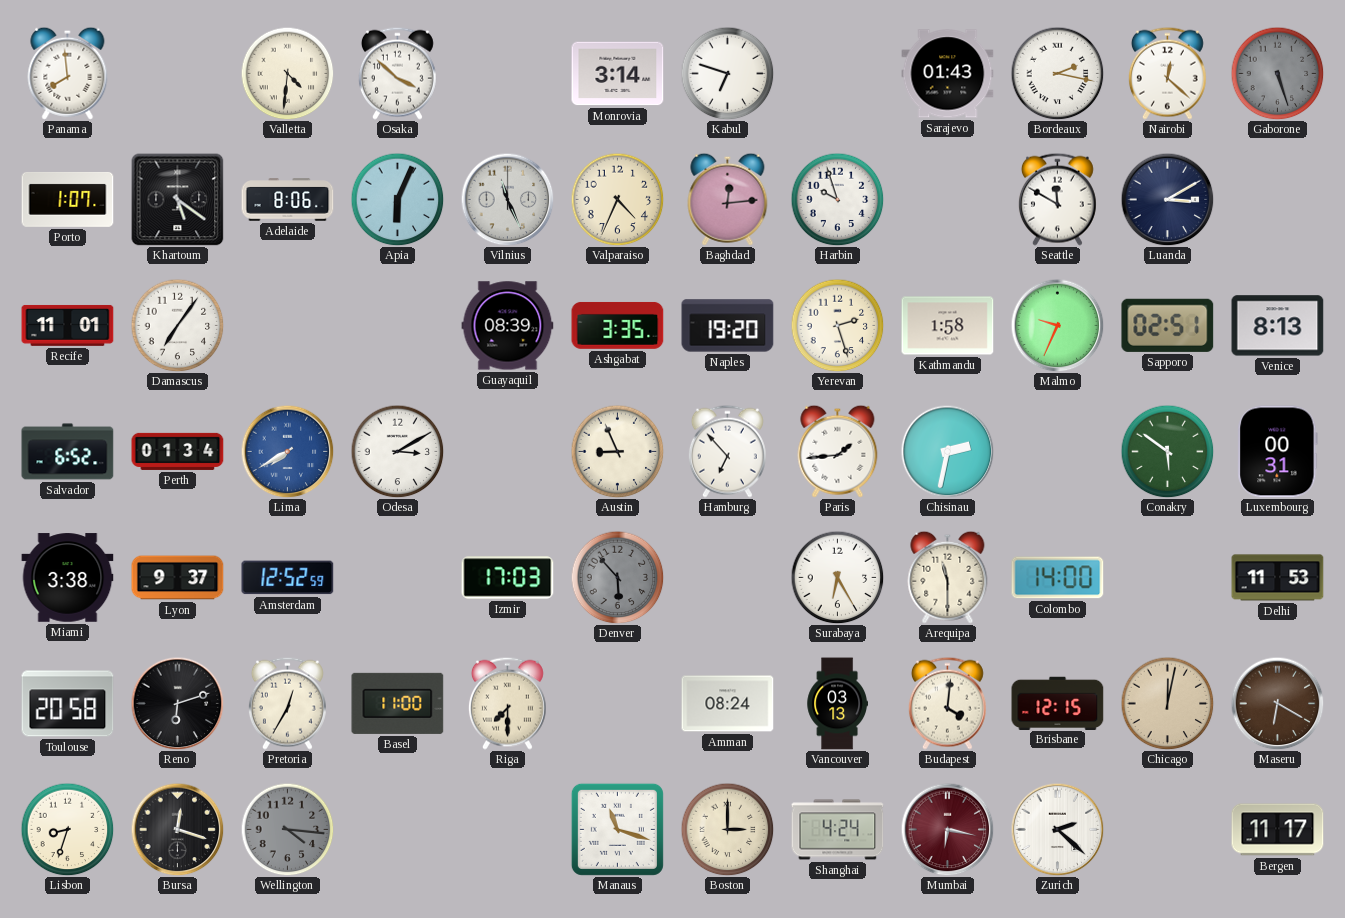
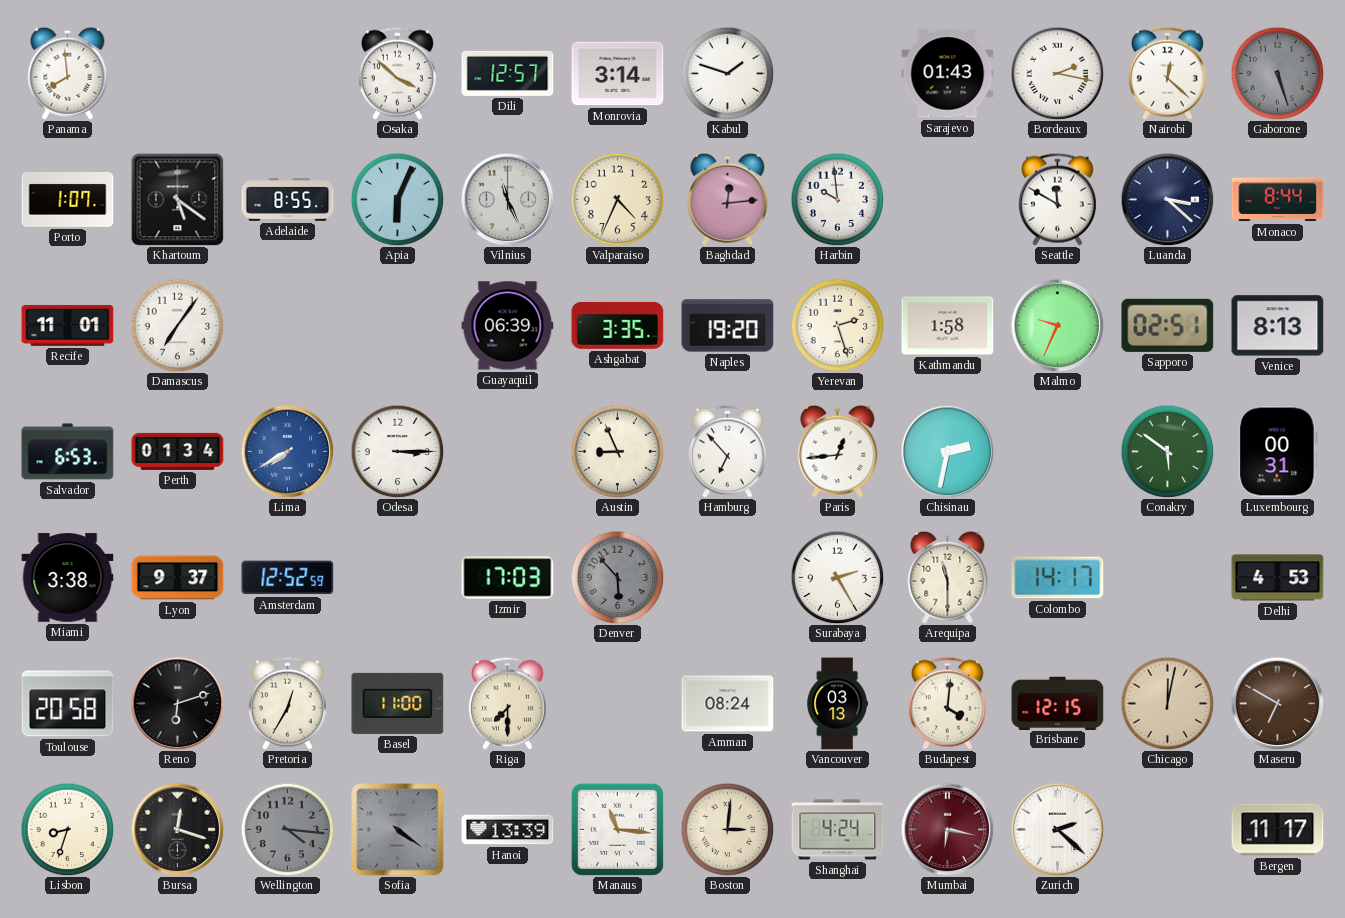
Valletta: 4:31 -> none (287, 73)
Dili: none -> 12:57 (508, 73)
Kabul: 6:48 -> 1:48 (727, 73)
Adelaide: 8:06 -> 8:55 (288, 200)
Harbin: 9:57 -> 9:59 (837, 199)
Luanda: 3:10 -> 3:22 (1167, 199)
Monaco: none -> 8:44 (1278, 200)
Guayaquil: 08:39 -> 06:39 (508, 326)
Salvador: 6:52 -> 6:53 (68, 452)
Odesa: 3:10 -> 3:15 (397, 451)
Paris: 1:44 -> 12:44 (838, 451)
Surabaya: 6:25 -> 2:25 (837, 577)
Colombo: 14:00 -> 14:17 (1058, 578)
Delhi: 11:53 -> 4:53 (1278, 578)
Maseru: 6:20 -> 6:50 (1277, 703)
Sofia: none -> 4:21 (398, 830)
Hanoi: none -> 13:39 (508, 830)
Manaus: 11:18 -> 11:16 (617, 829)
Boston: 3:00 -> 3:01 (727, 829)
